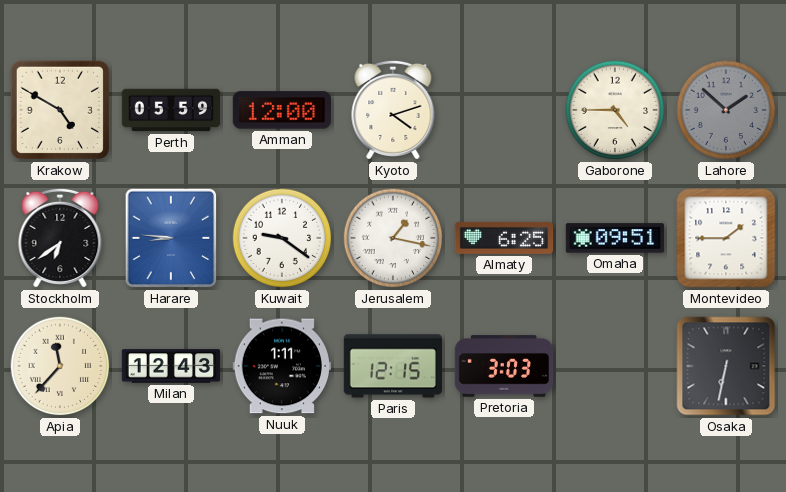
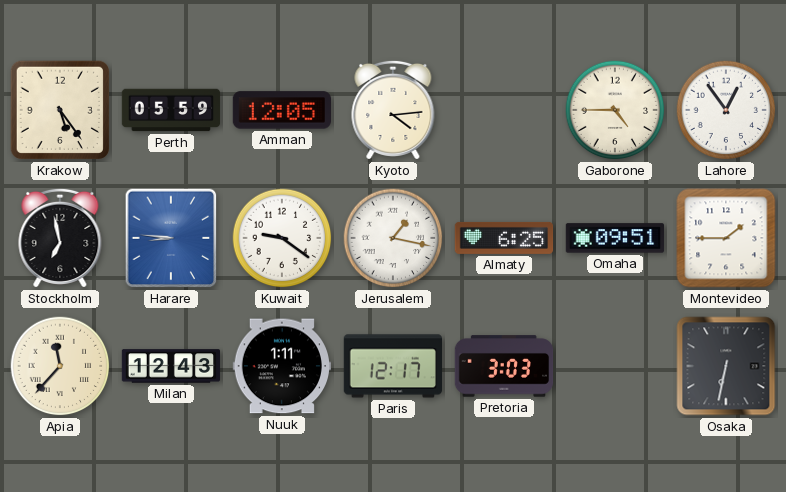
Krakow: 4:50 -> 5:24 (60, 110)
Amman: 12:00 -> 12:05 (281, 110)
Kyoto: 4:12 -> 4:14 (393, 110)
Lahore: 1:52 -> 12:54 (726, 110)
Lahore dial: grey -> white (726, 110)
Stockholm: 6:39 -> 6:58 (60, 238)
Paris: 12:15 -> 12:17 (392, 366)
